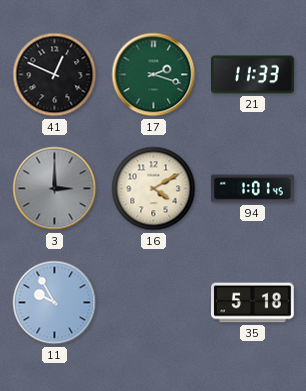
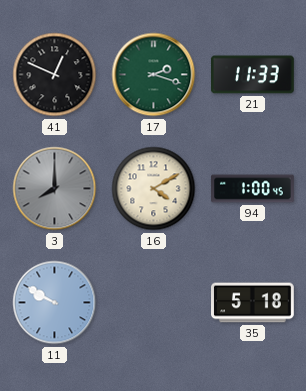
3: 3:00 -> 8:00 (55, 189)
94: 1:01 -> 1:00 (253, 189)
11: 9:55 -> 9:50 (55, 303)
